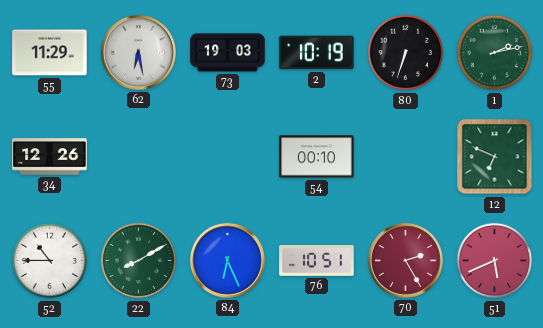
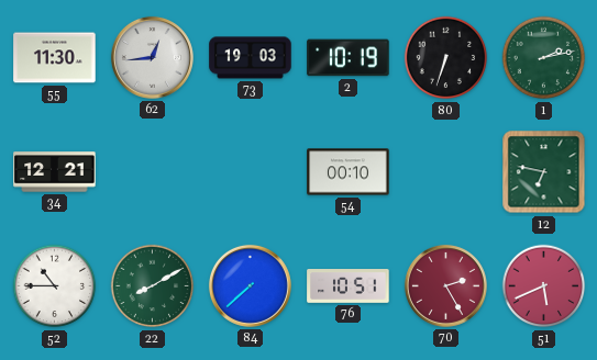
55: 11:29 -> 11:30 (55, 58)
62: 6:28 -> 12:44 (152, 57)
34: 12:26 -> 12:21 (55, 172)
12: 6:49 -> 6:47 (544, 172)
84: 6:26 -> 7:38 (250, 285)
